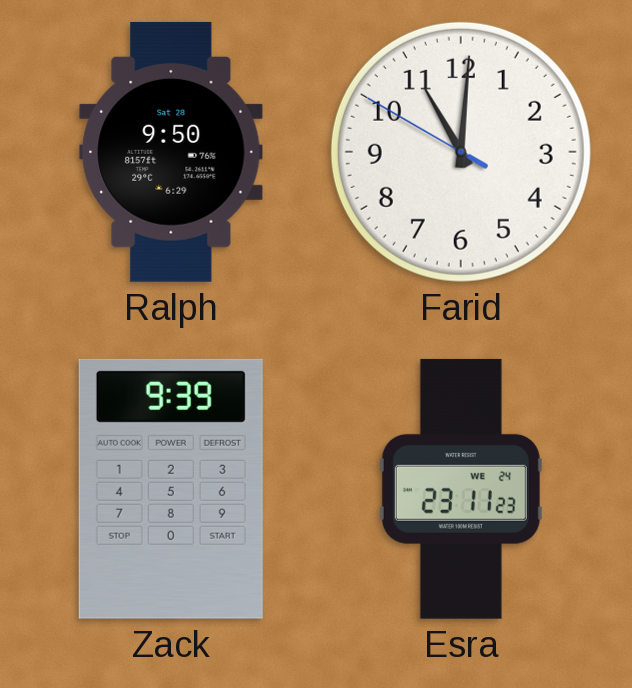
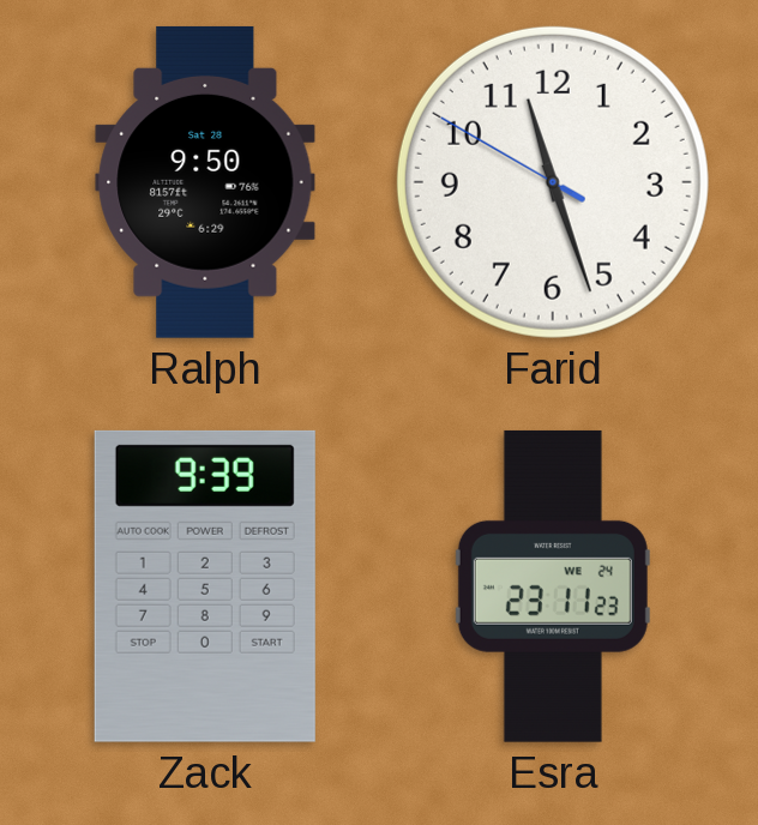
Farid: 11:00 -> 11:26 (553, 182)
